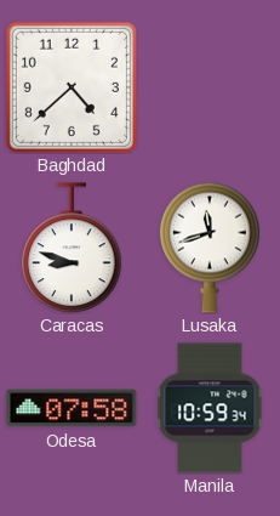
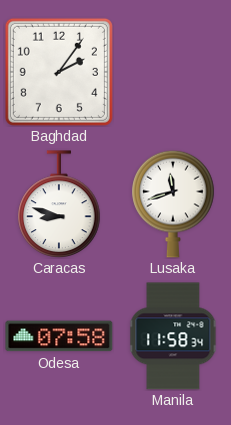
Baghdad: 4:38 -> 2:06 (59, 72)
Manila: 10:59 -> 11:58 (173, 336)
